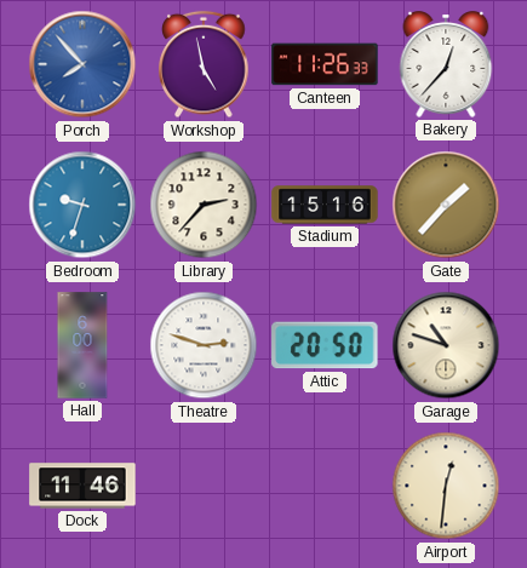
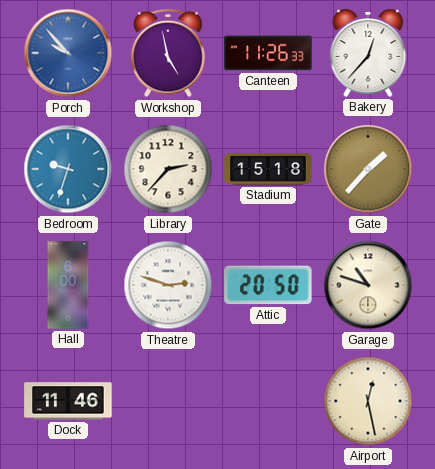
Porch: 7:53 -> 9:53 (68, 53)
Stadium: 15:16 -> 15:18 (268, 169)
Airport: 12:31 -> 12:28 (368, 401)
